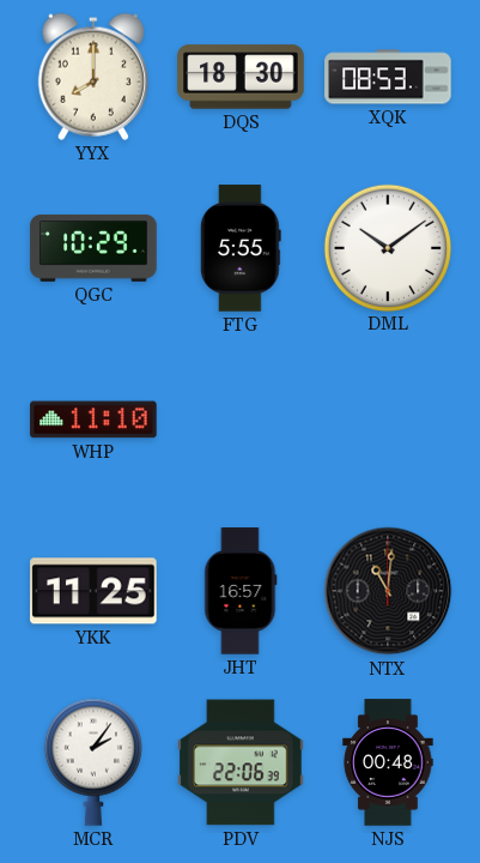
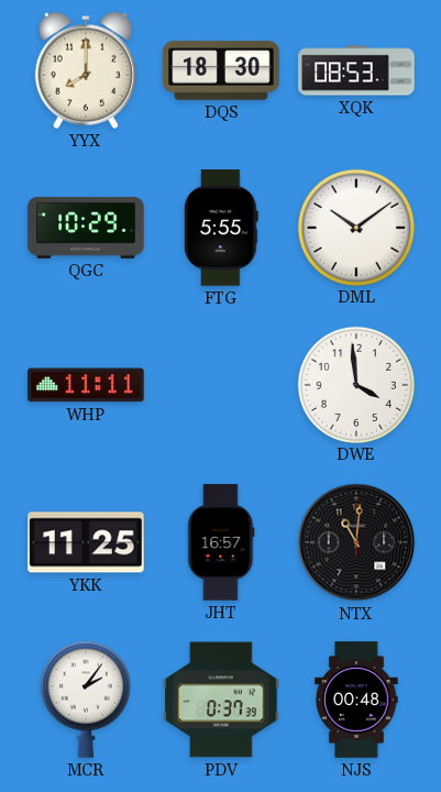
WHP: 11:10 -> 11:11 (86, 385)
DWE: none -> 3:59 (355, 384)
PDV: 22:06 -> 0:37 (221, 700)
